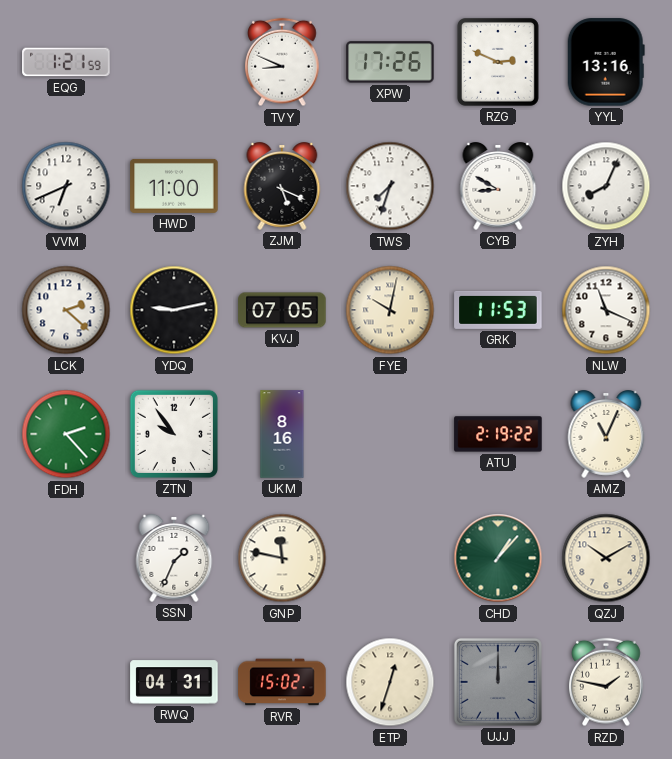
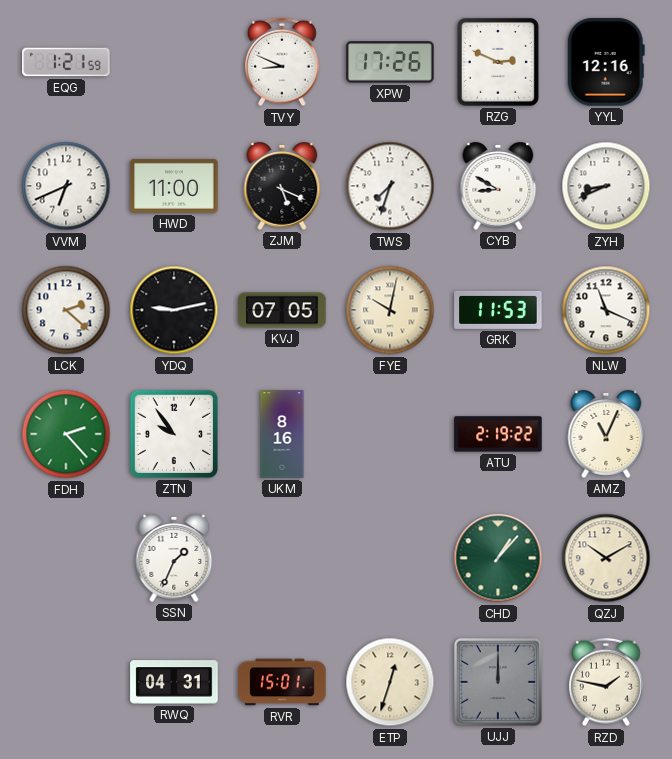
YYL: 13:16 -> 12:16 (606, 62)
ZYH: 8:04 -> 8:41 (606, 186)
GNP: 11:47 -> none (282, 558)
RVR: 15:02 -> 15:01 (282, 682)
